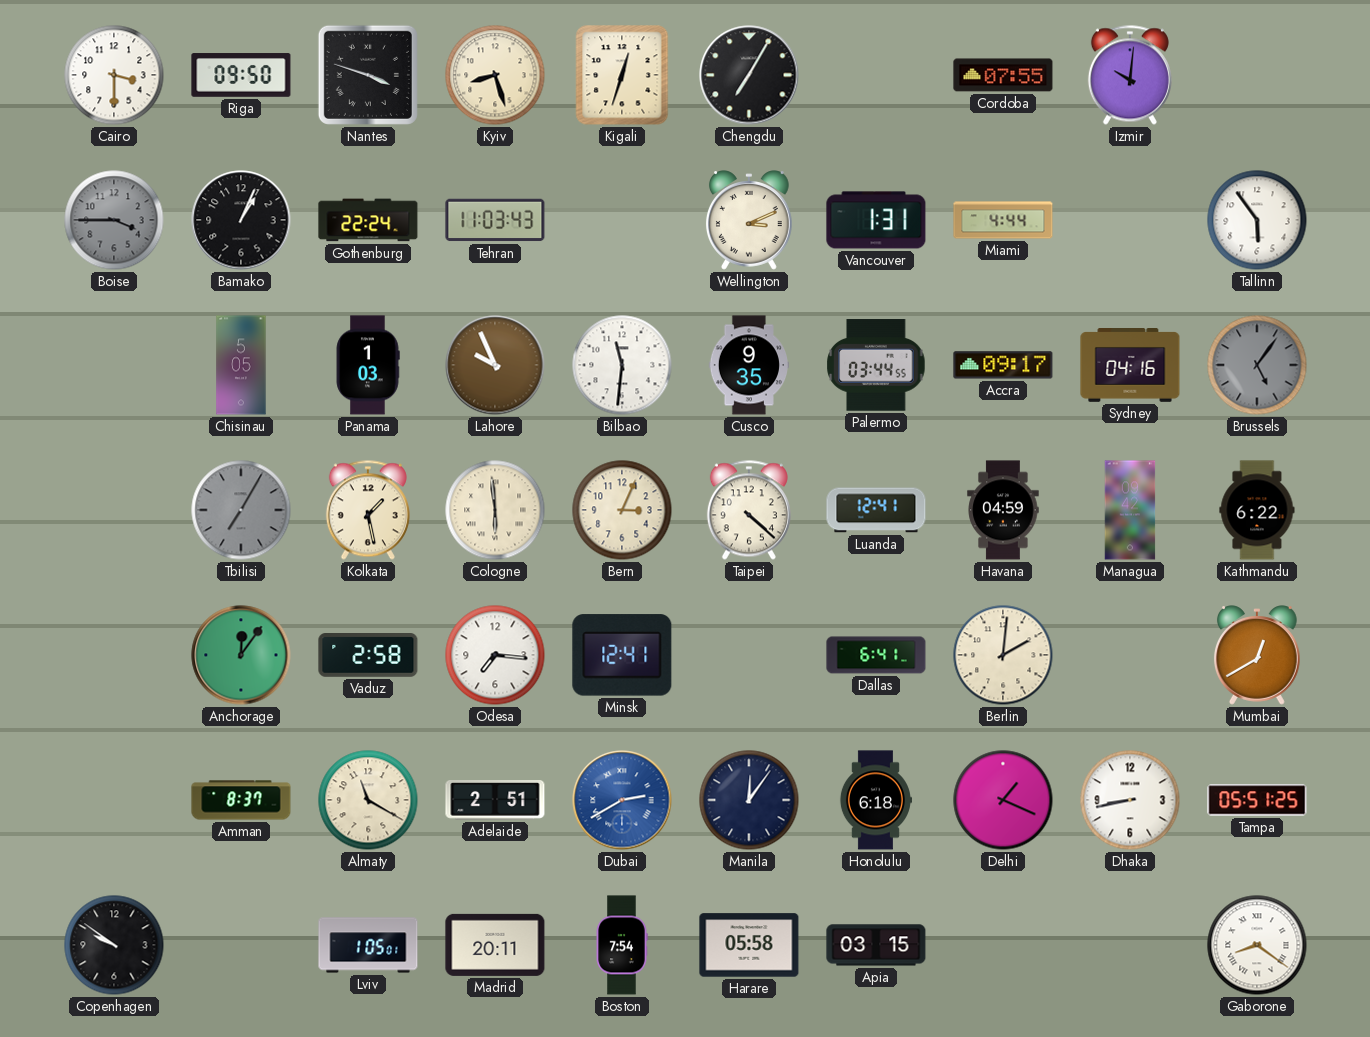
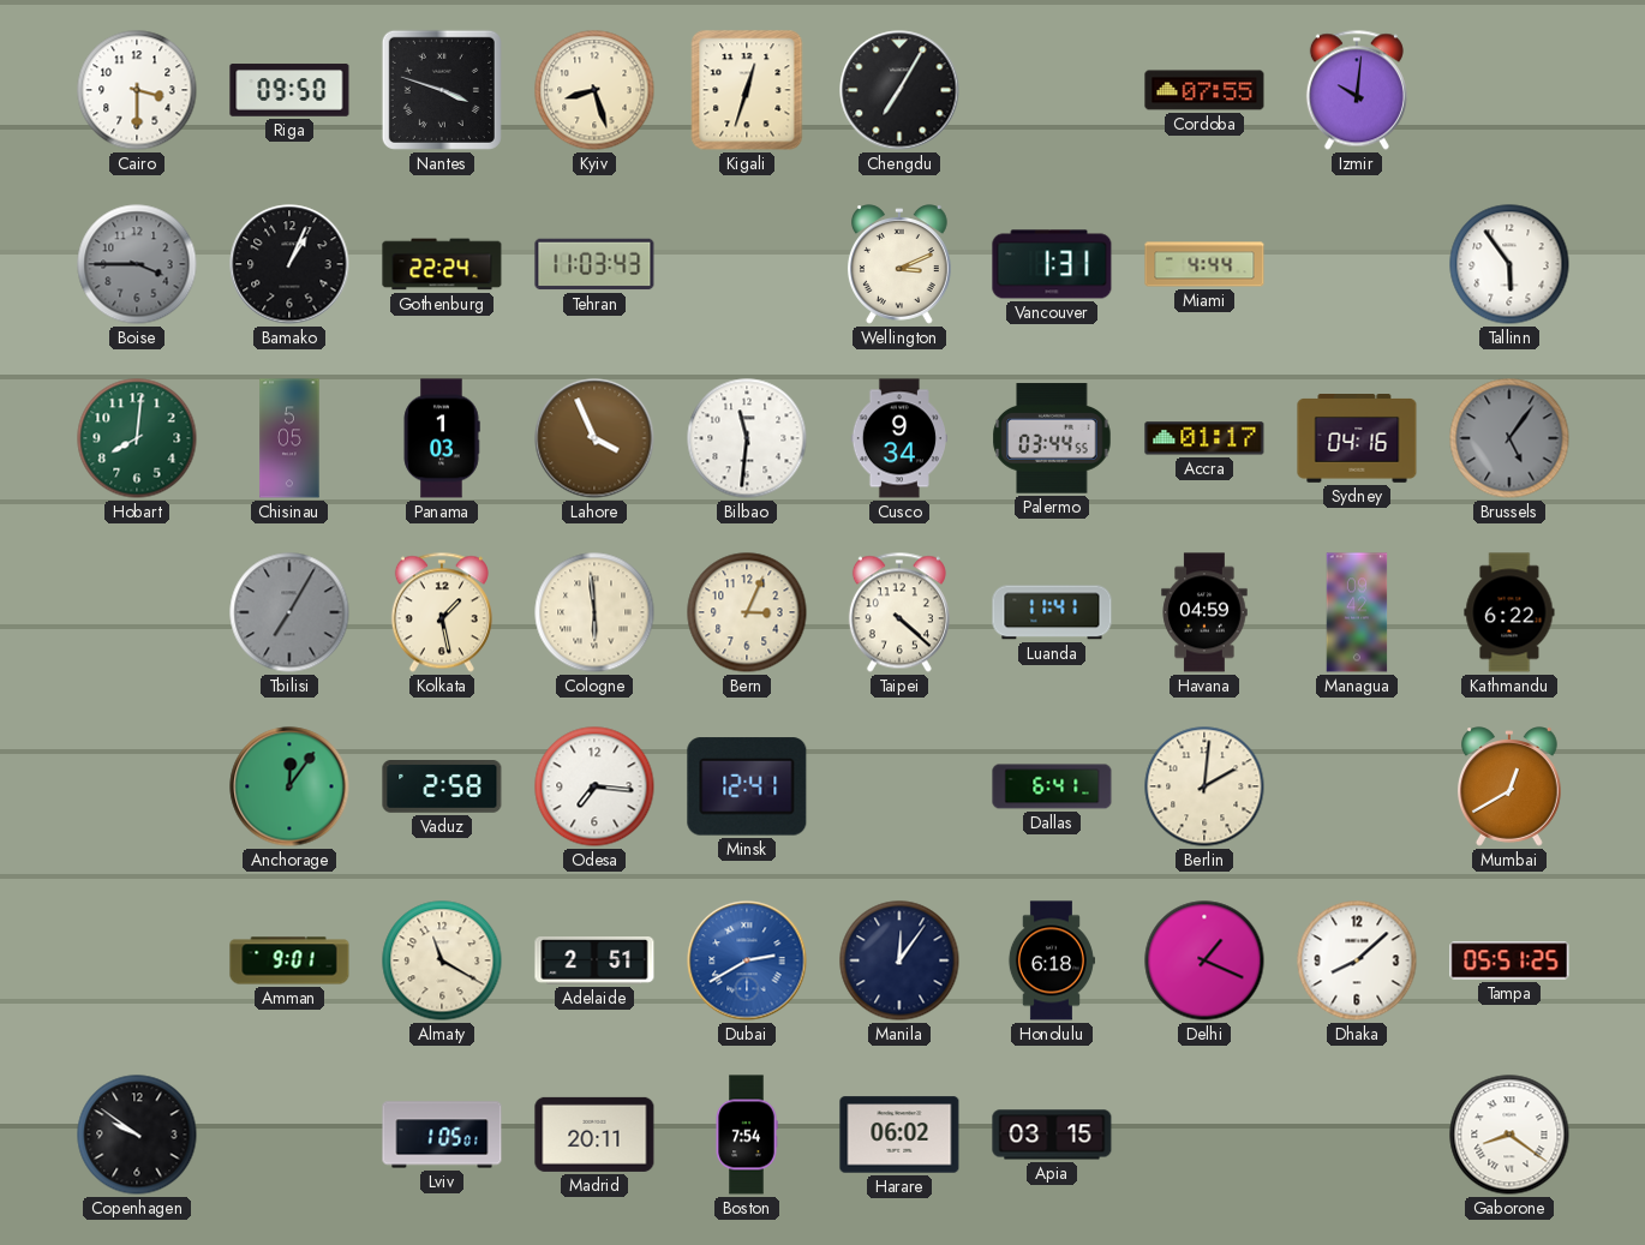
Hobart: none -> 8:01 (137, 438)
Lahore: 9:56 -> 3:56 (594, 438)
Cusco: 9:35 -> 9:34 (898, 438)
Accra: 09:17 -> 01:17 (1204, 438)
Luanda: 12:41 -> 11:41 (1052, 612)
Amman: 8:37 -> 9:01 (289, 960)
Dhaka: 8:43 -> 8:08 (1357, 960)
Harare: 05:58 -> 06:02 (899, 1135)
